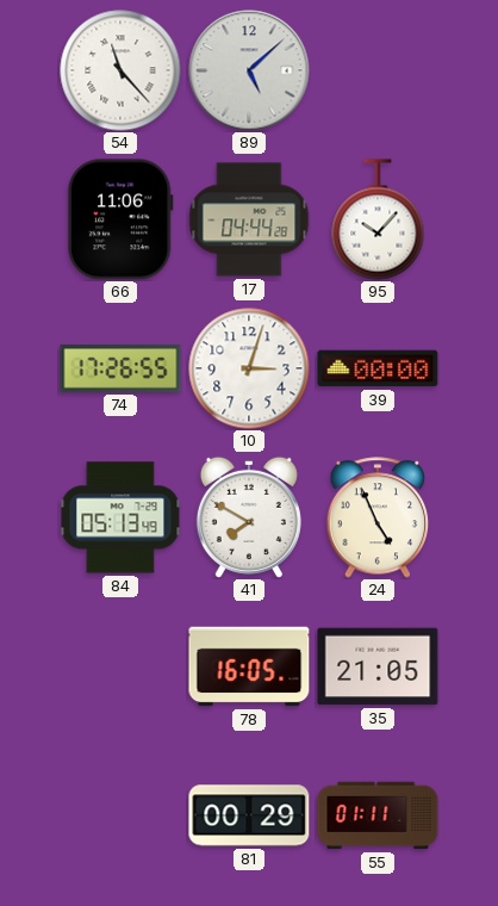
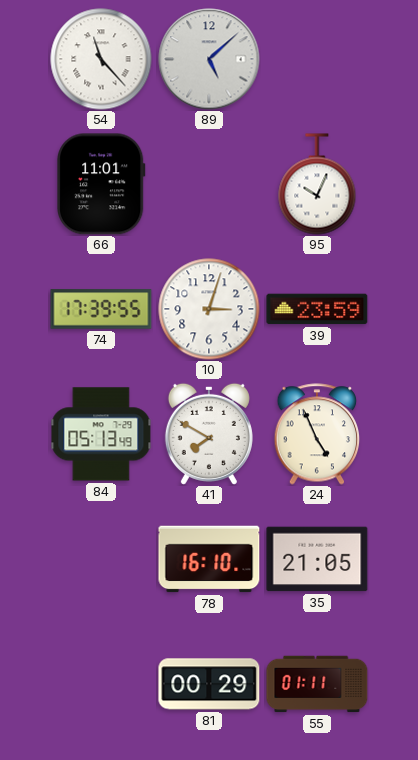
66: 11:06 -> 11:01 (101, 184)
17: 04:44 -> none (249, 219)
95: 10:07 -> 10:04 (317, 184)
74: 17:26 -> 17:39 (101, 309)
39: 00:00 -> 23:59 (317, 309)
78: 16:05 -> 16:10 (209, 559)
